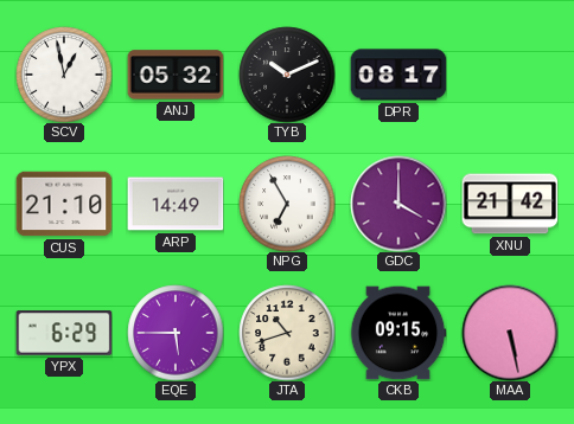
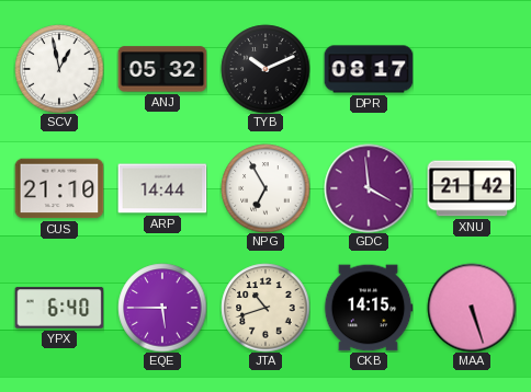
ARP: 14:49 -> 14:44 (162, 188)
GDC: 4:00 -> 3:59 (369, 188)
YPX: 6:29 -> 6:40 (59, 308)
CKB: 09:15 -> 14:15 (369, 308)
MAA: 5:28 -> 5:27 (472, 308)
